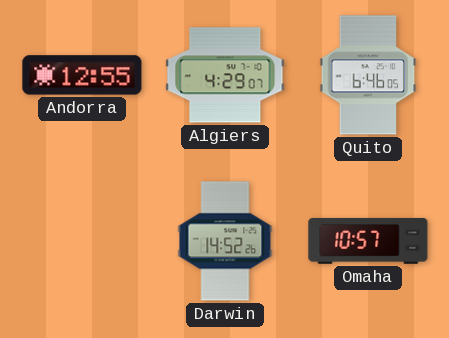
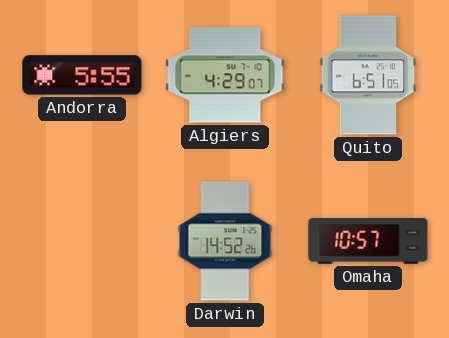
Andorra: 12:55 -> 5:55 (82, 75)
Quito: 6:46 -> 6:51 (368, 75)
